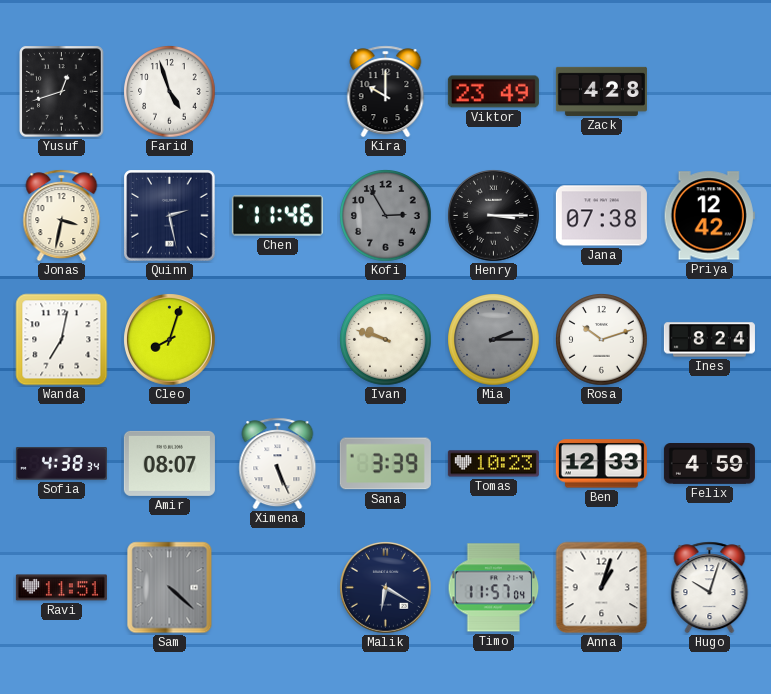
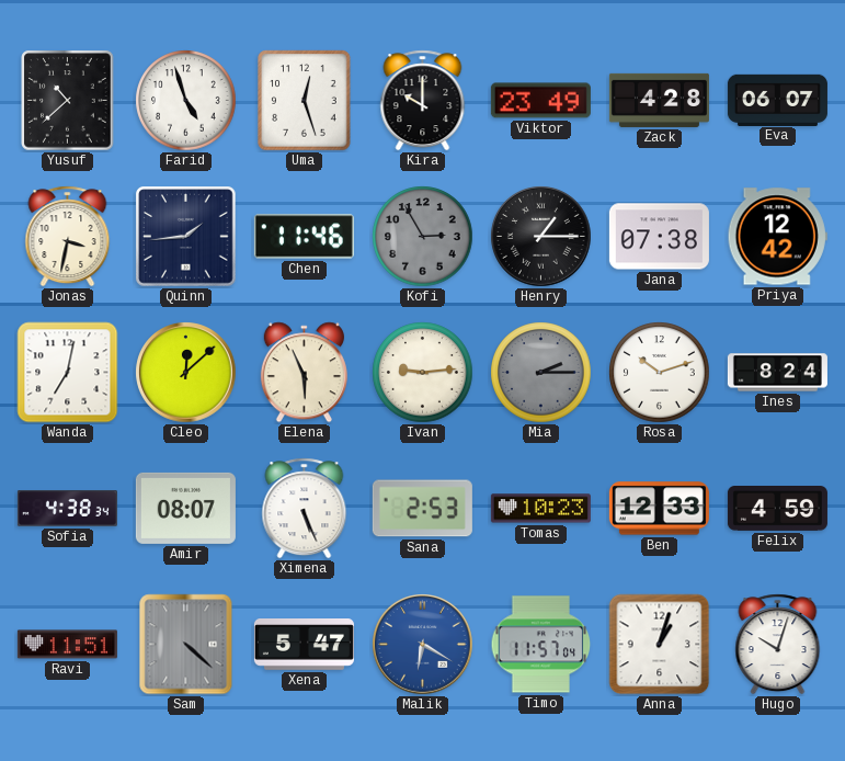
Yusuf: 12:42 -> 10:38 (68, 101)
Uma: none -> 12:27 (305, 101)
Eva: none -> 06:07 (777, 100)
Quinn: 2:28 -> 1:44 (186, 237)
Henry: 3:15 -> 1:15 (541, 237)
Cleo: 8:03 -> 12:08 (186, 373)
Elena: none -> 5:56 (304, 373)
Ivan: 9:48 -> 9:14 (423, 373)
Sana: 3:39 -> 2:53 (422, 509)
Xena: none -> 5:47 (304, 645)
Malik dial: navy -> blue (423, 645)
